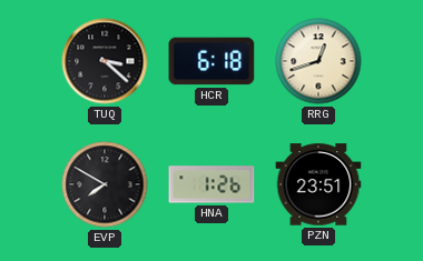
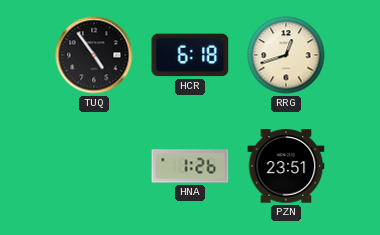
TUQ: 3:22 -> 4:54 (94, 55)
EVP: 7:50 -> none (105, 184)
